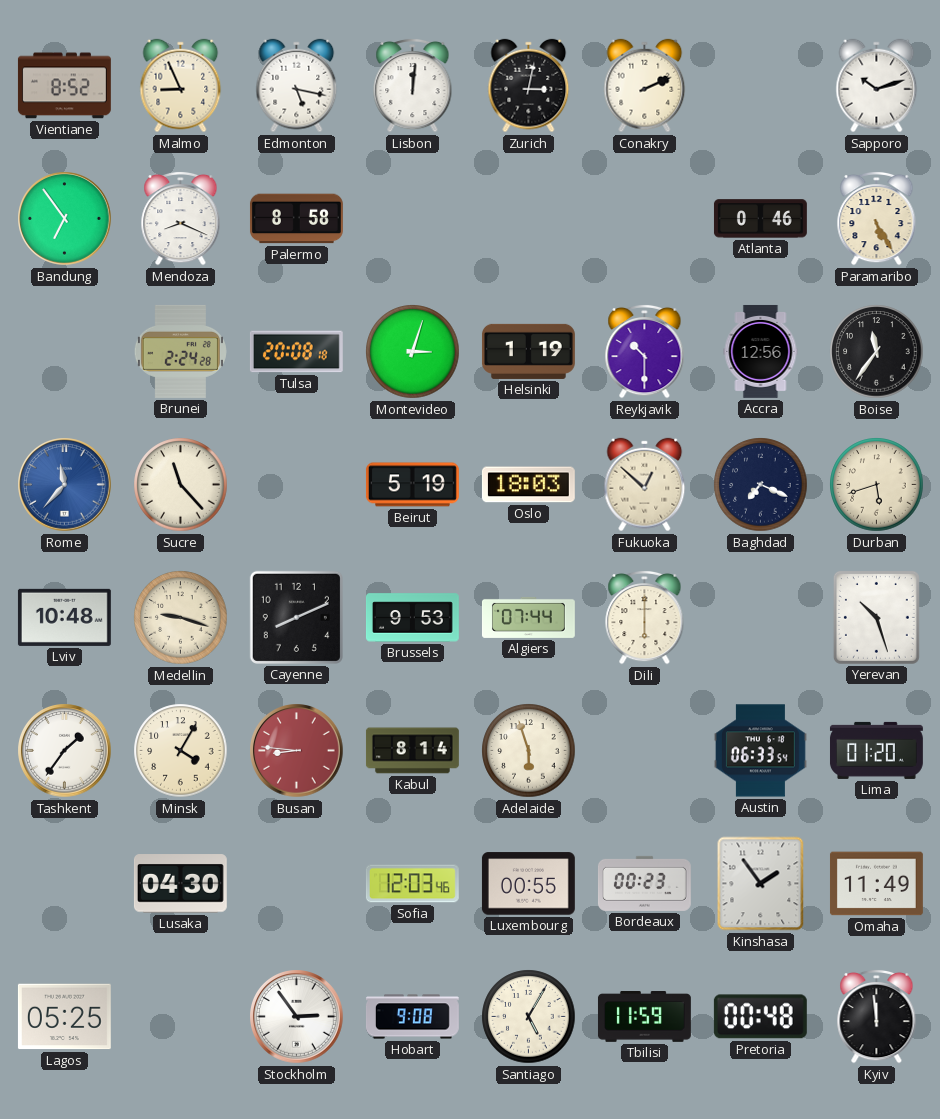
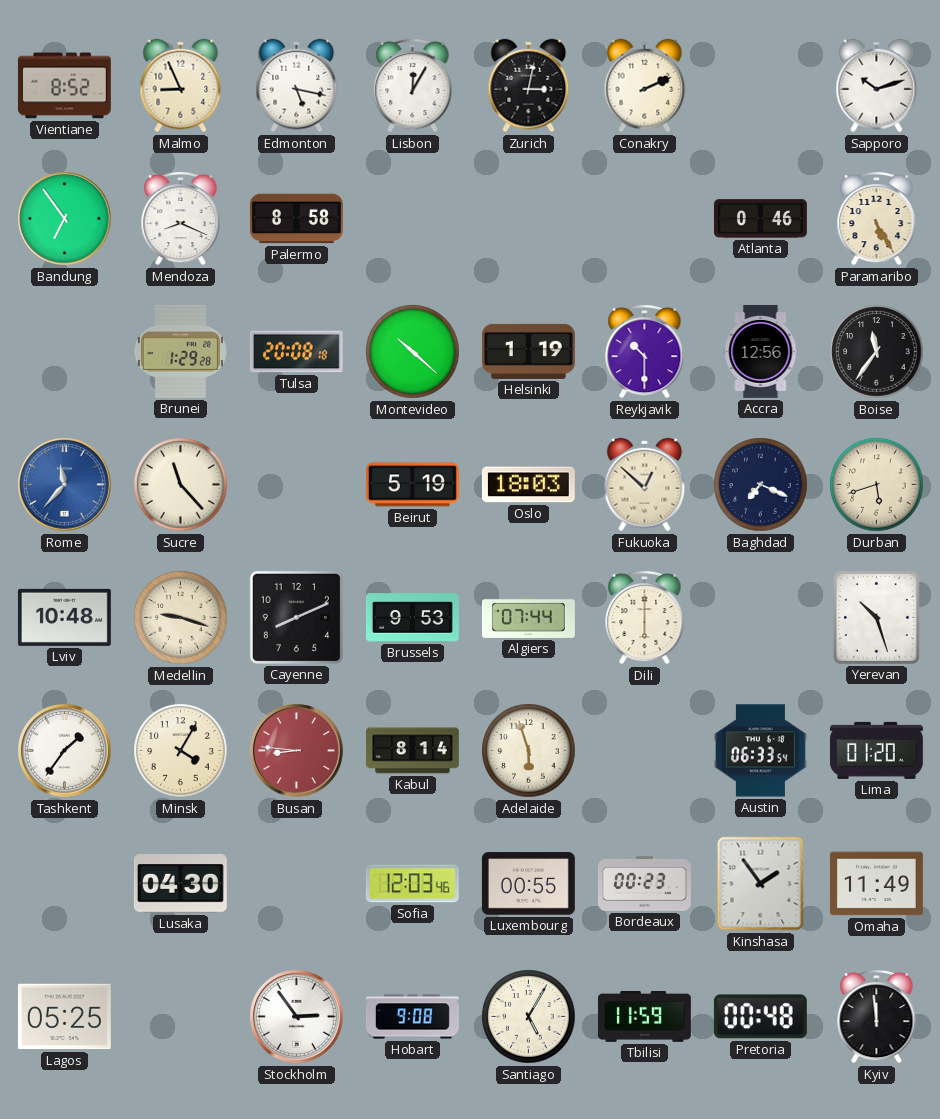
Lisbon: 12:01 -> 12:05 (413, 85)
Brunei: 2:24 -> 1:29 (180, 351)
Montevideo: 3:03 -> 10:22 (413, 352)
